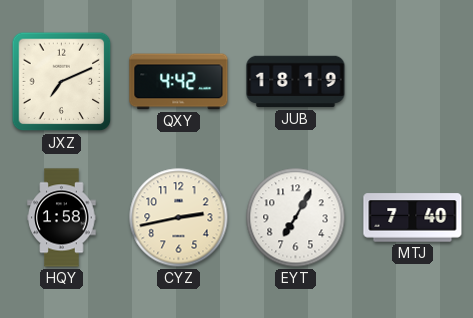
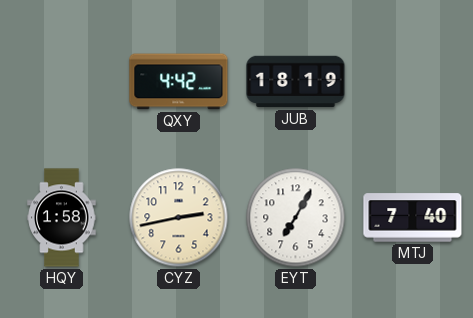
JXZ: 7:11 -> none (62, 82)
